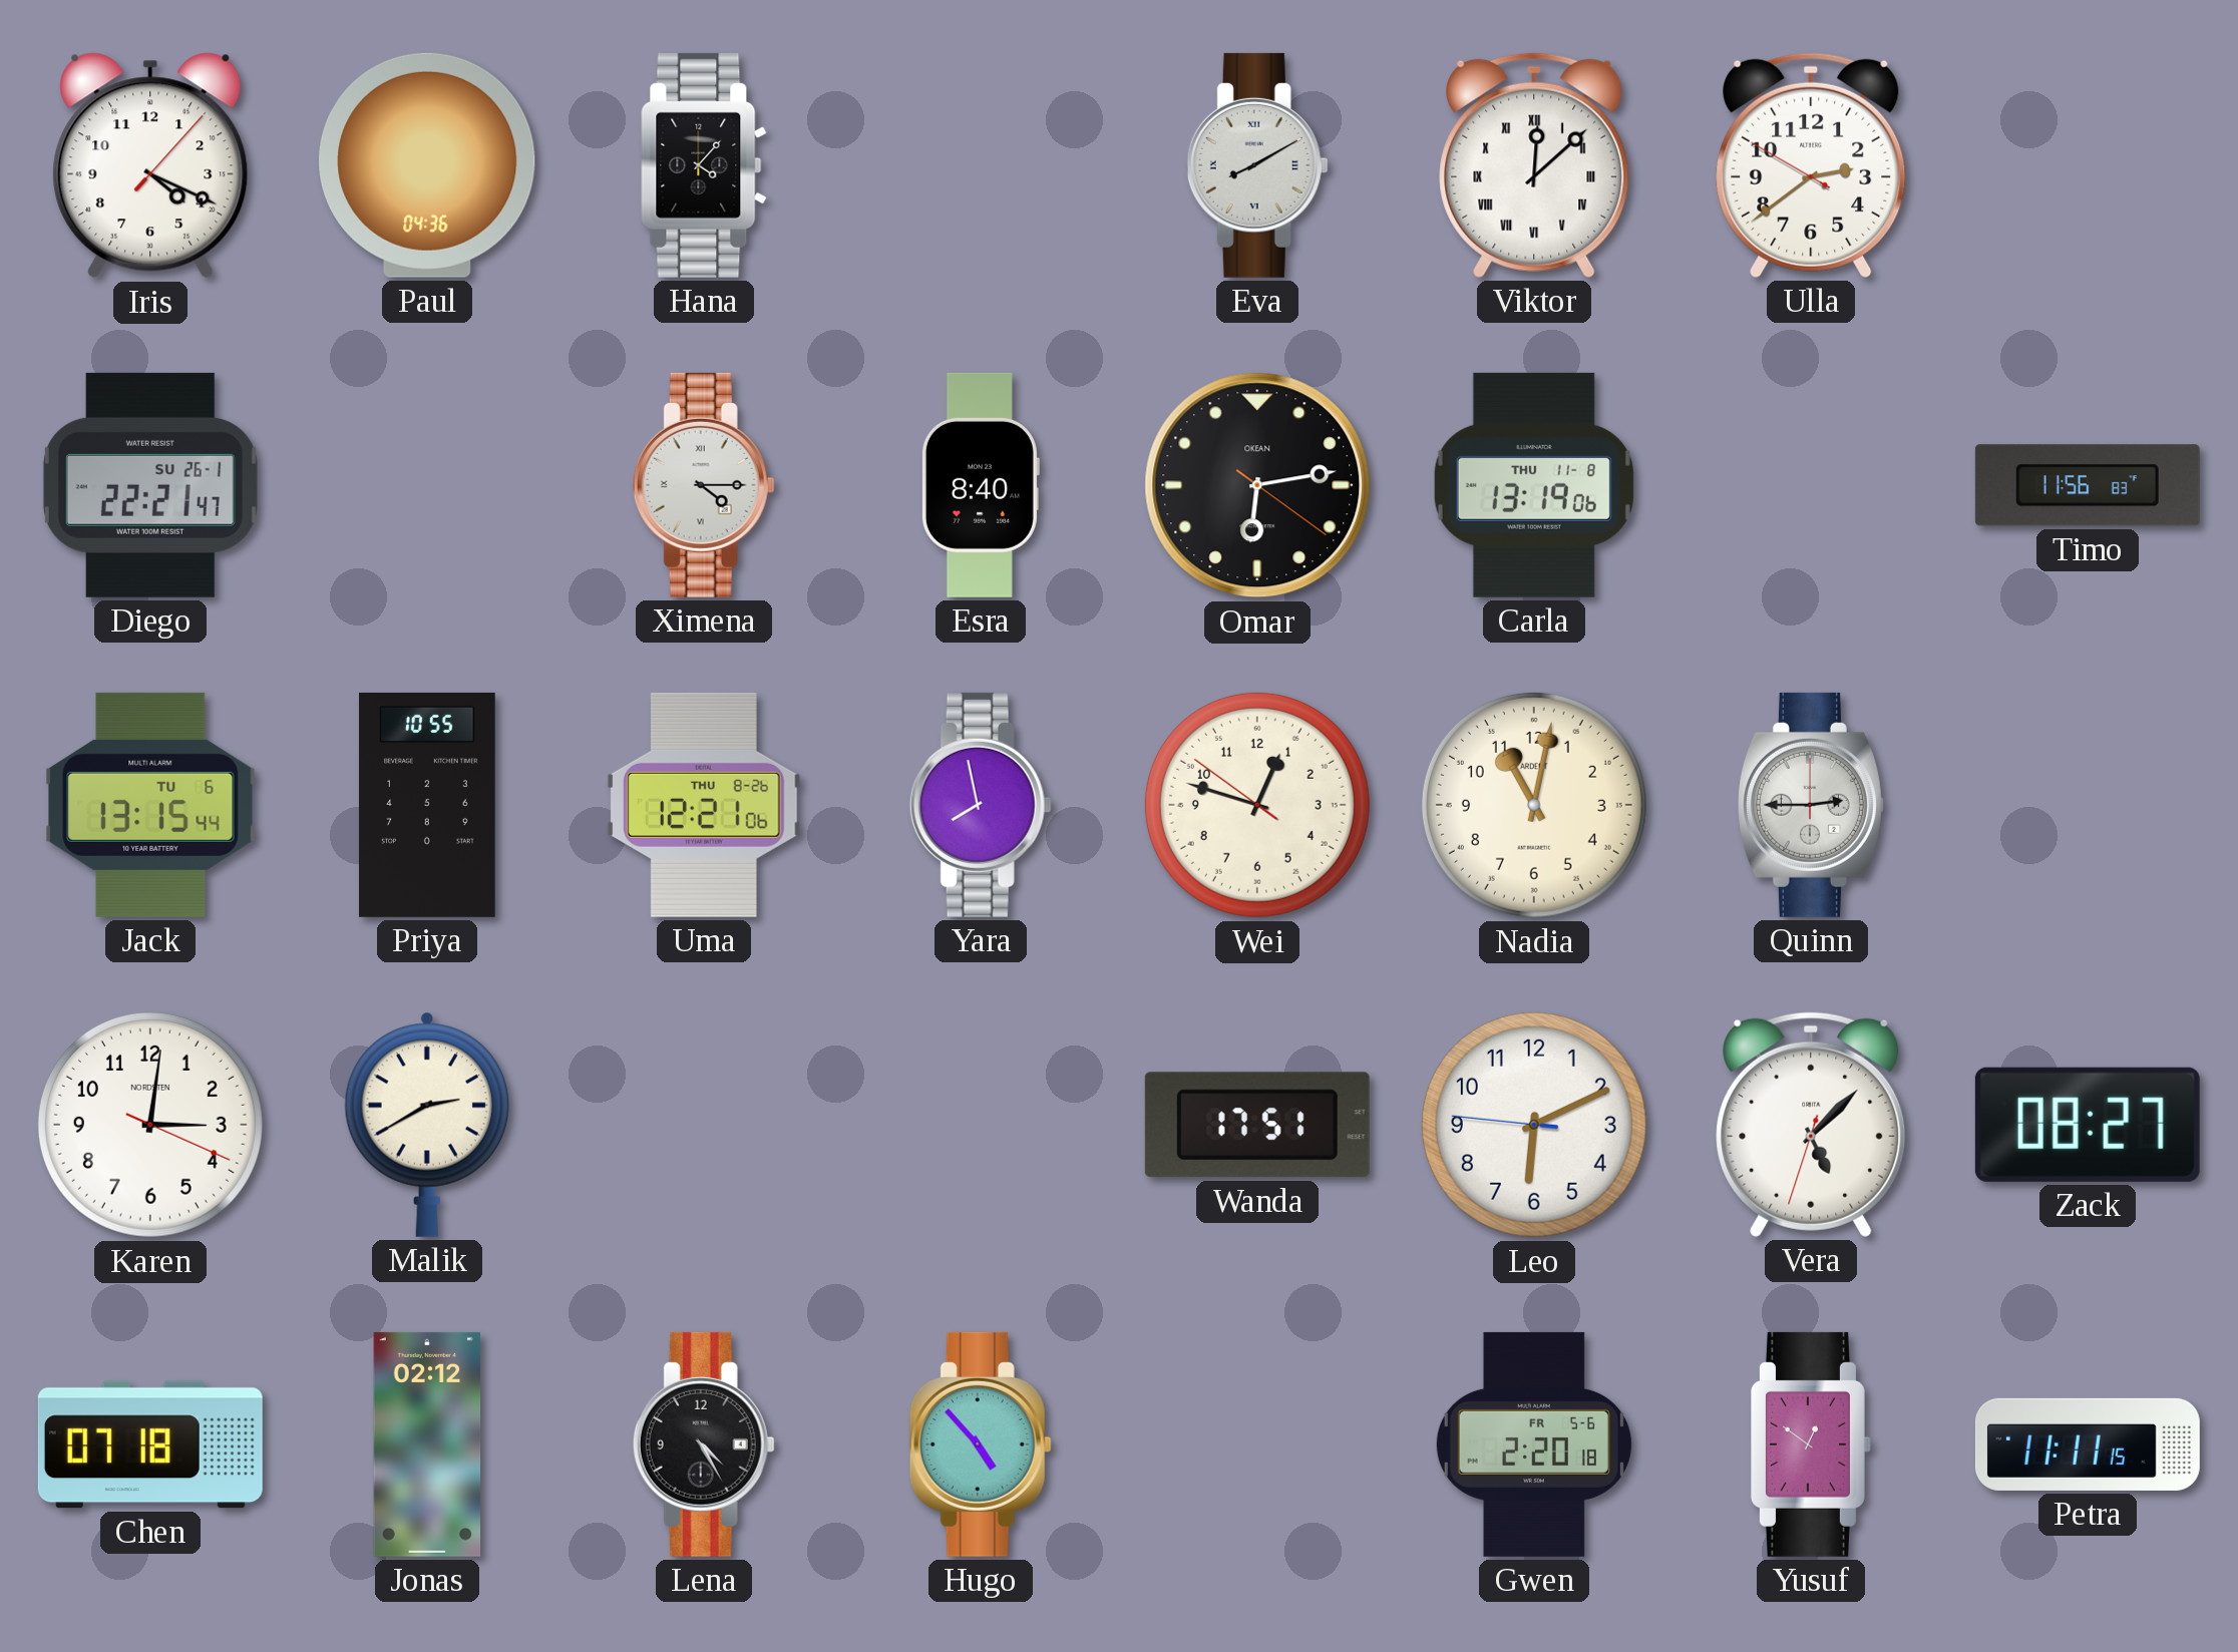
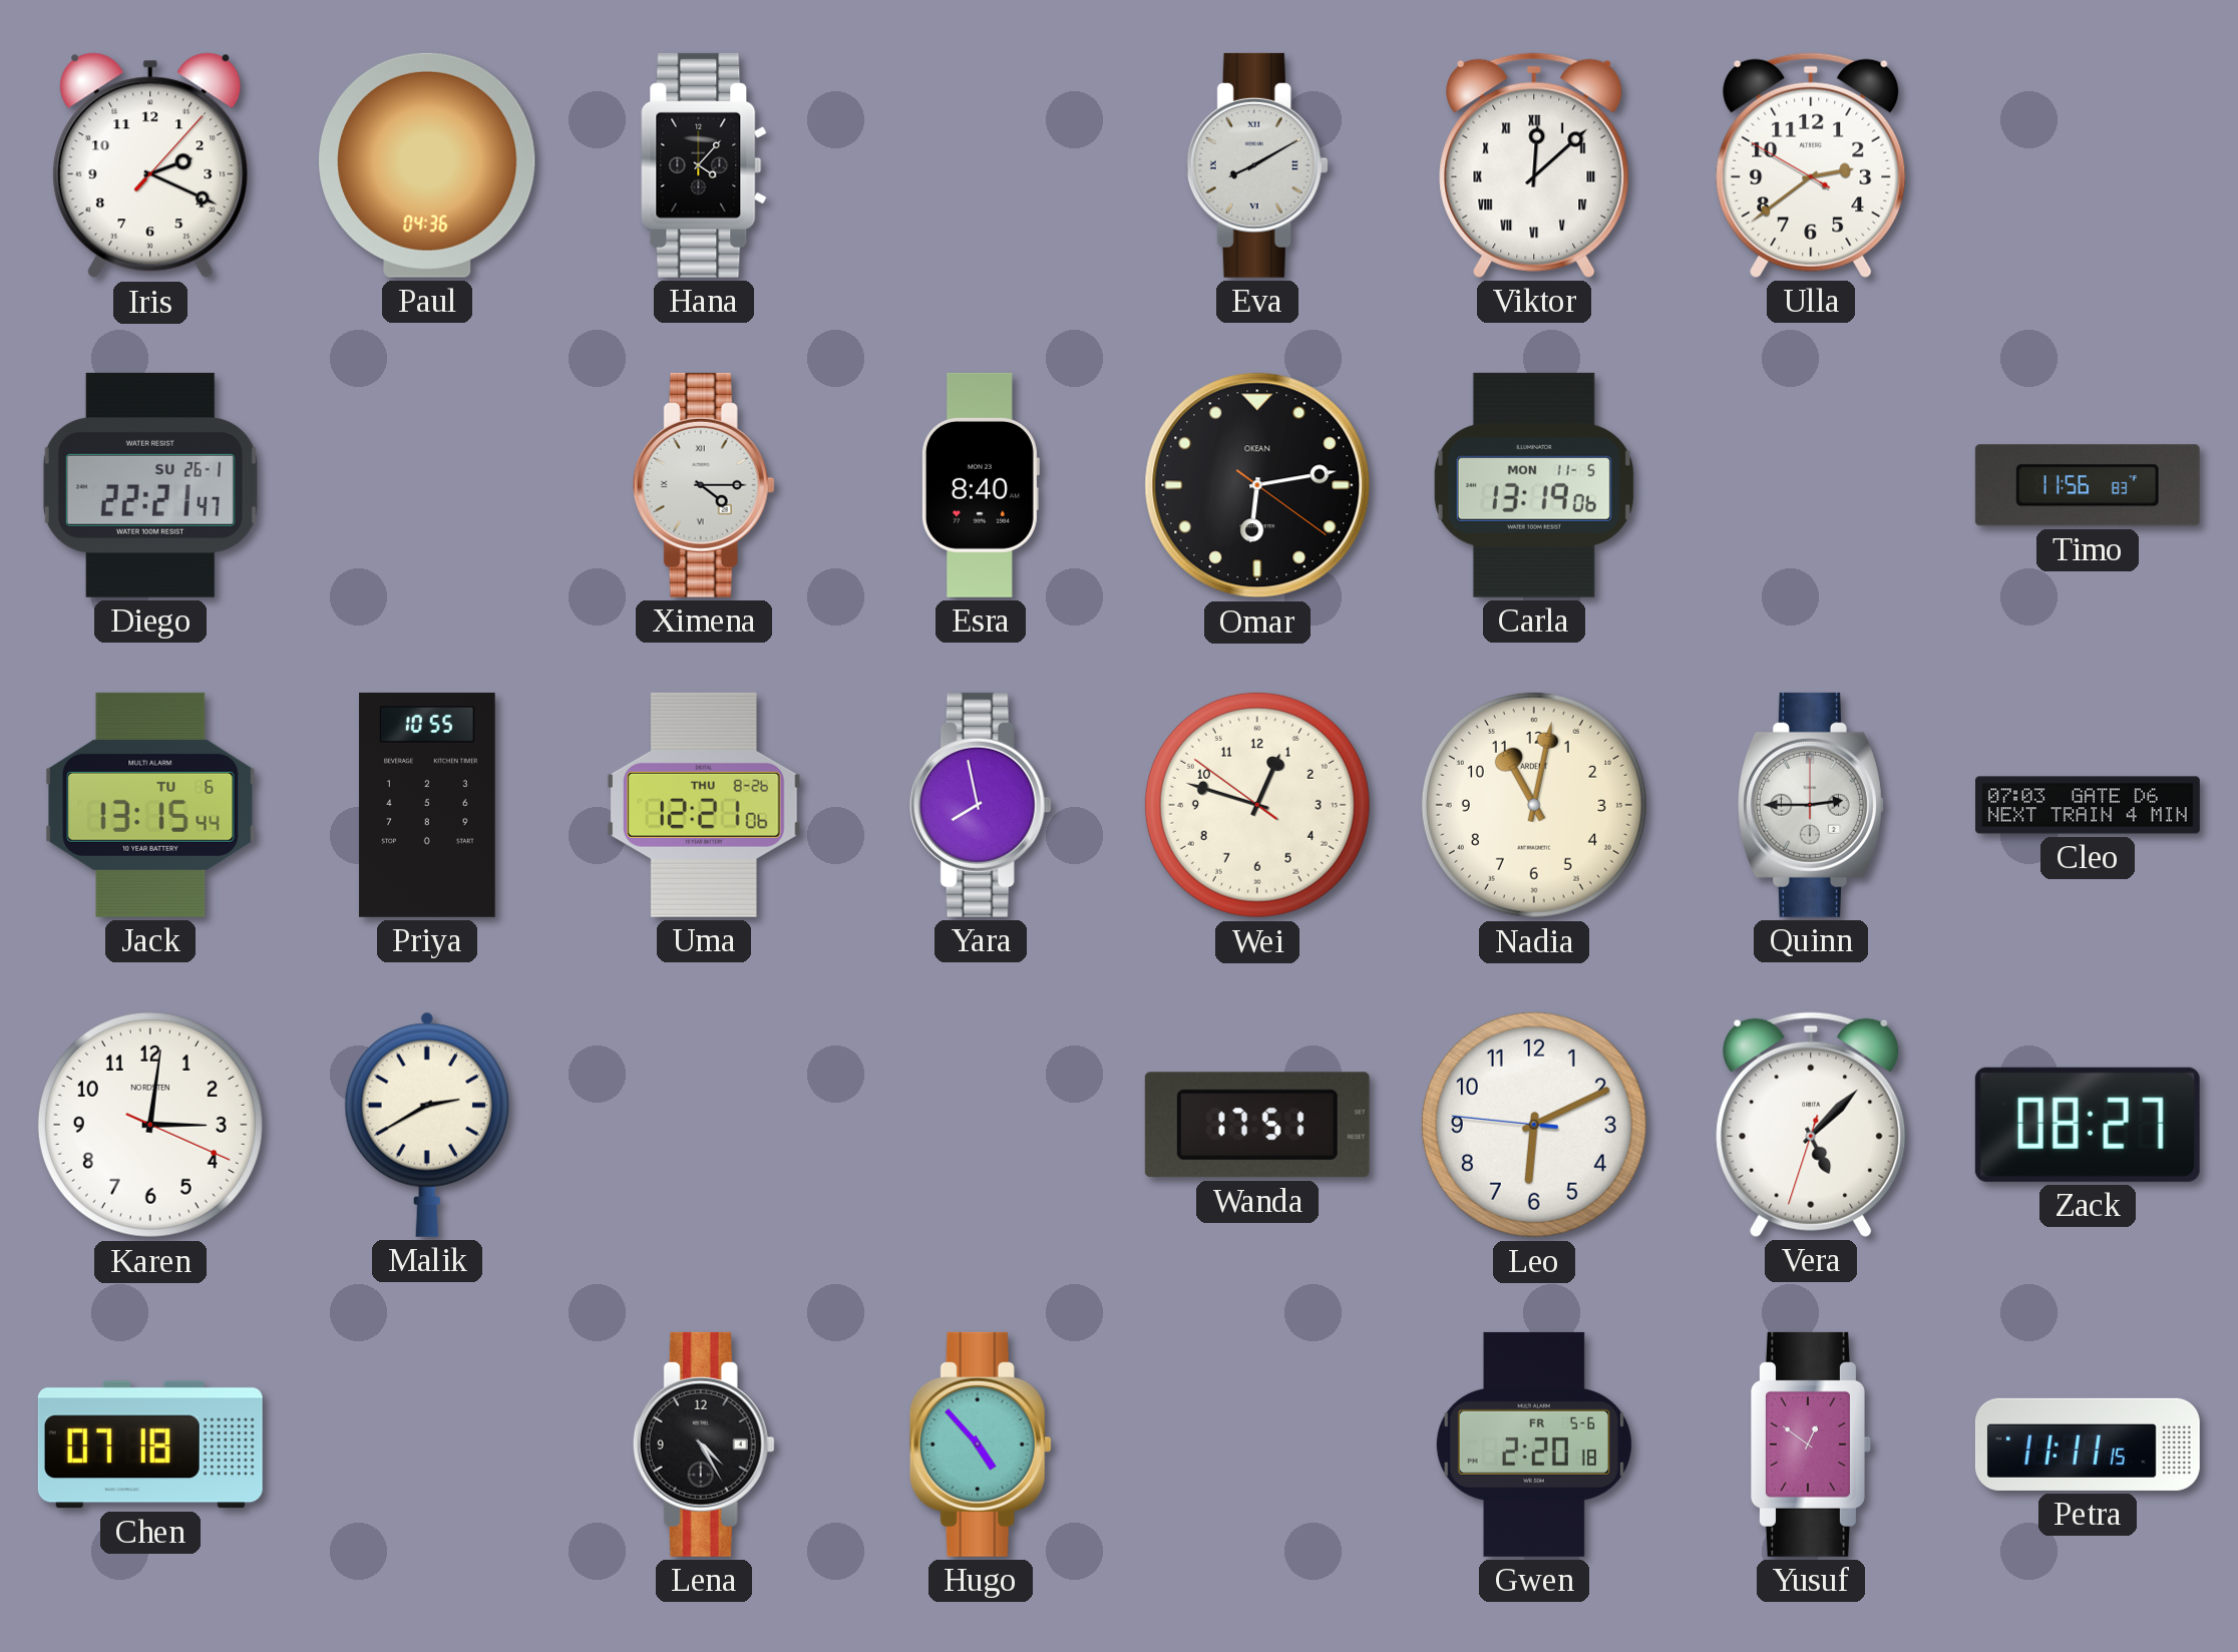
Iris: 4:19 -> 2:19 (150, 165)
Carla date: THU 11-8 -> MON 11-5 (1534, 485)
Cleo: none -> 07:03 (2089, 805)
Jonas: 02:12 -> none (427, 1444)
